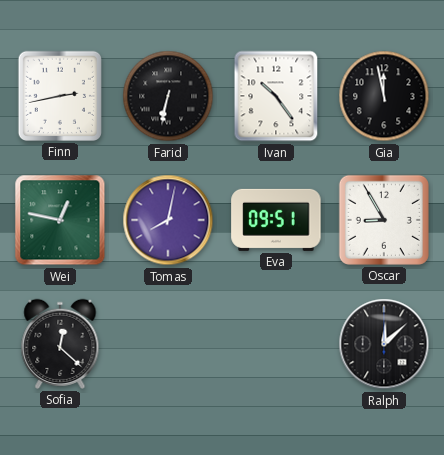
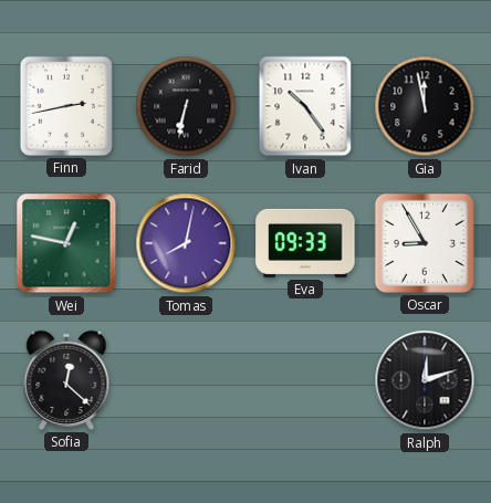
Eva: 09:51 -> 09:33 (305, 243)
Ralph: 12:08 -> 12:12 (425, 380)
